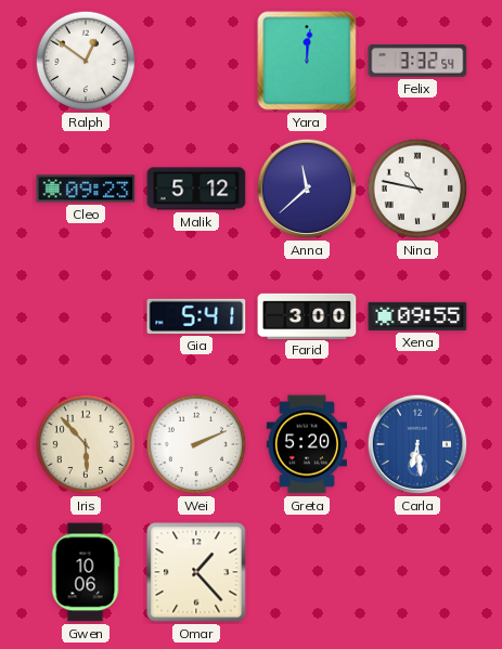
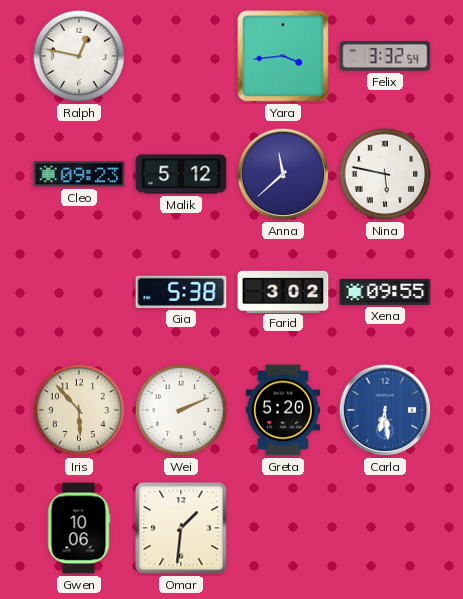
Ralph: 12:51 -> 12:47 (79, 56)
Yara: 12:01 -> 3:44 (283, 56)
Nina: 10:47 -> 5:47 (385, 174)
Gia: 5:41 -> 5:38 (181, 292)
Farid: 3:00 -> 3:02 (283, 291)
Omar: 1:23 -> 1:31 (181, 528)
